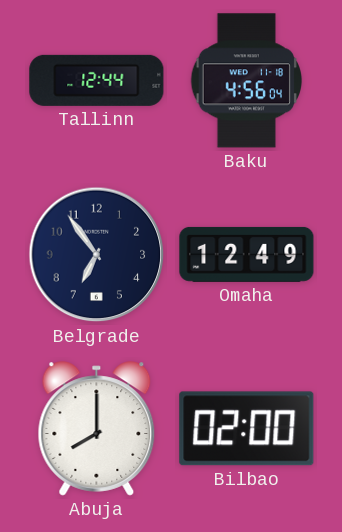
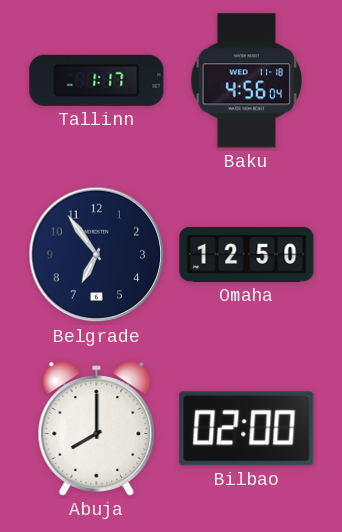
Tallinn: 12:44 -> 1:17 (97, 80)
Omaha: 12:49 -> 12:50 (247, 254)
